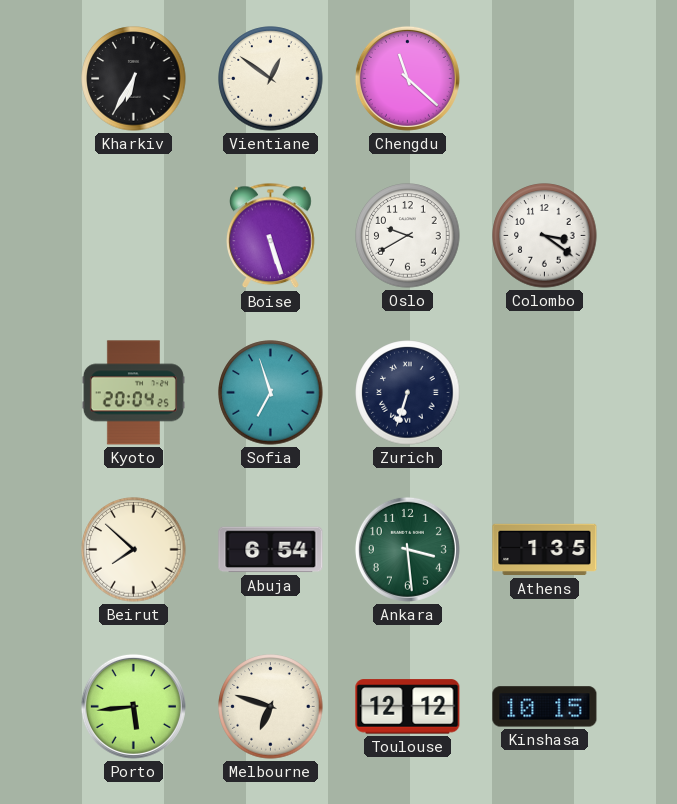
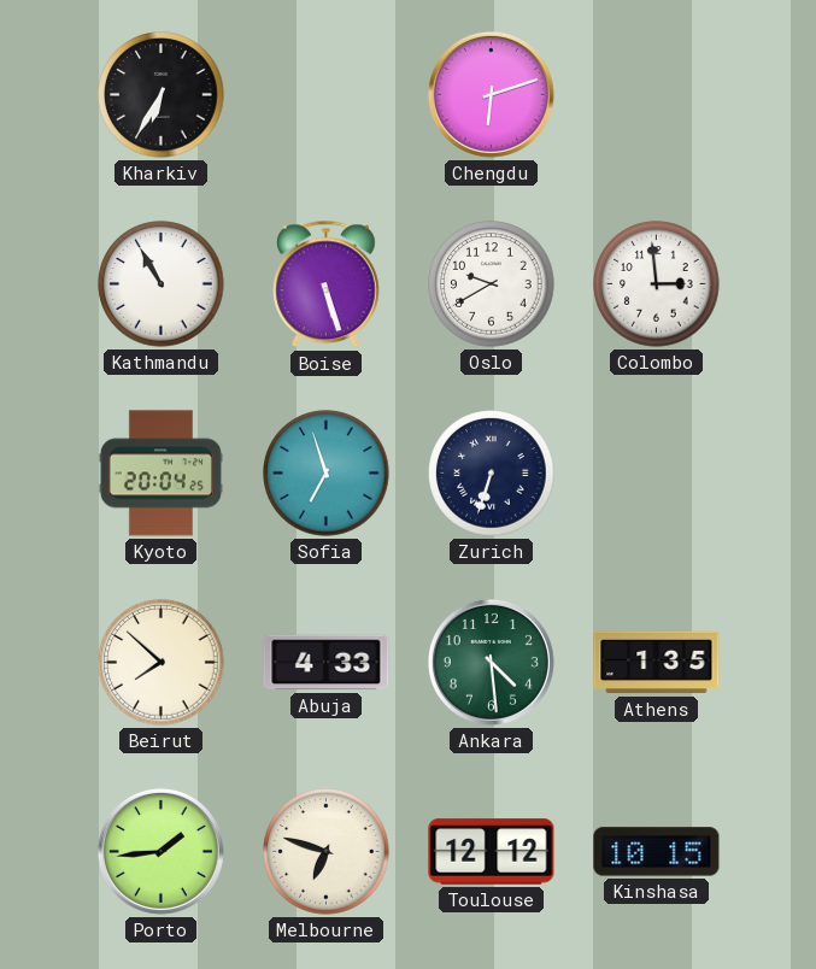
Vientiane: 12:51 -> none (271, 79)
Chengdu: 11:22 -> 6:12 (491, 94)
Kathmandu: none -> 10:55 (162, 284)
Colombo: 3:21 -> 2:59 (657, 284)
Abuja: 6:54 -> 4:33 (327, 663)
Ankara: 3:29 -> 4:29 (491, 662)
Porto: 5:44 -> 1:44 (160, 851)
